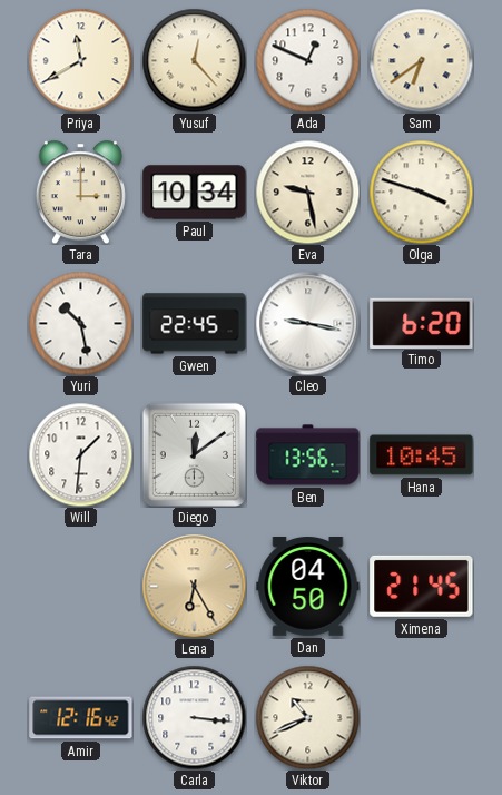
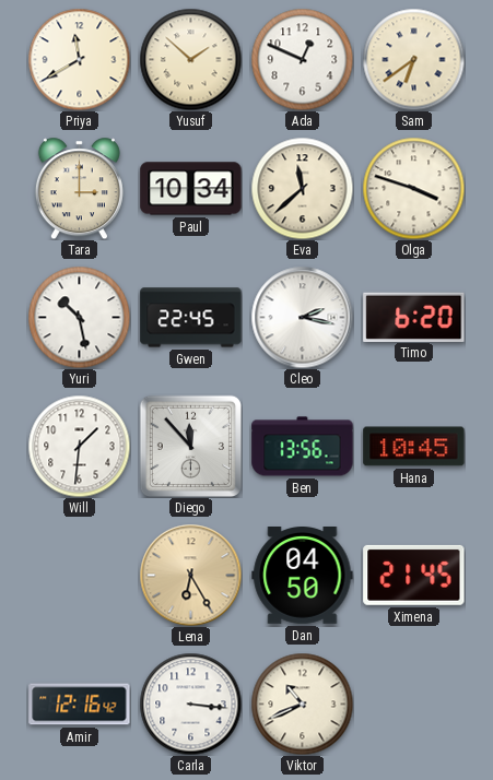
Yusuf: 12:23 -> 1:52 (190, 59)
Eva: 9:28 -> 11:38 (302, 188)
Cleo: 9:17 -> 2:17 (302, 317)
Diego: 12:09 -> 11:53 (190, 446)
